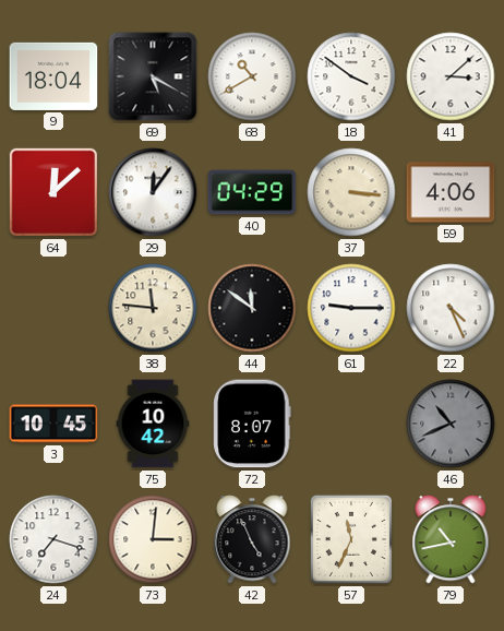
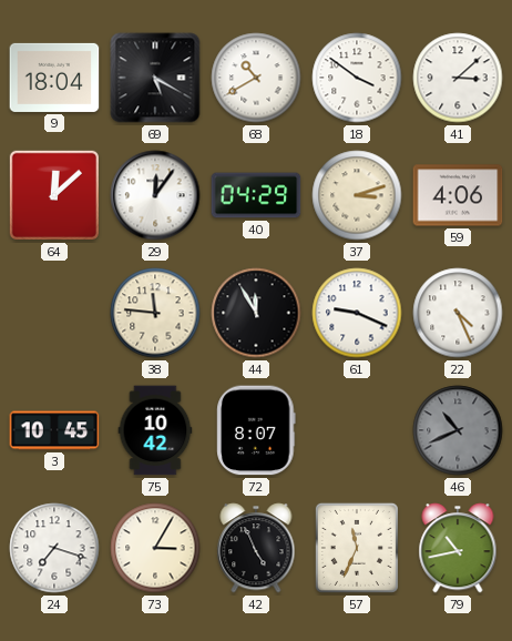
37: 3:16 -> 3:12 (357, 195)
44: 11:51 -> 11:55 (256, 313)
61: 9:15 -> 9:19 (357, 313)
73: 3:01 -> 3:05 (155, 548)
